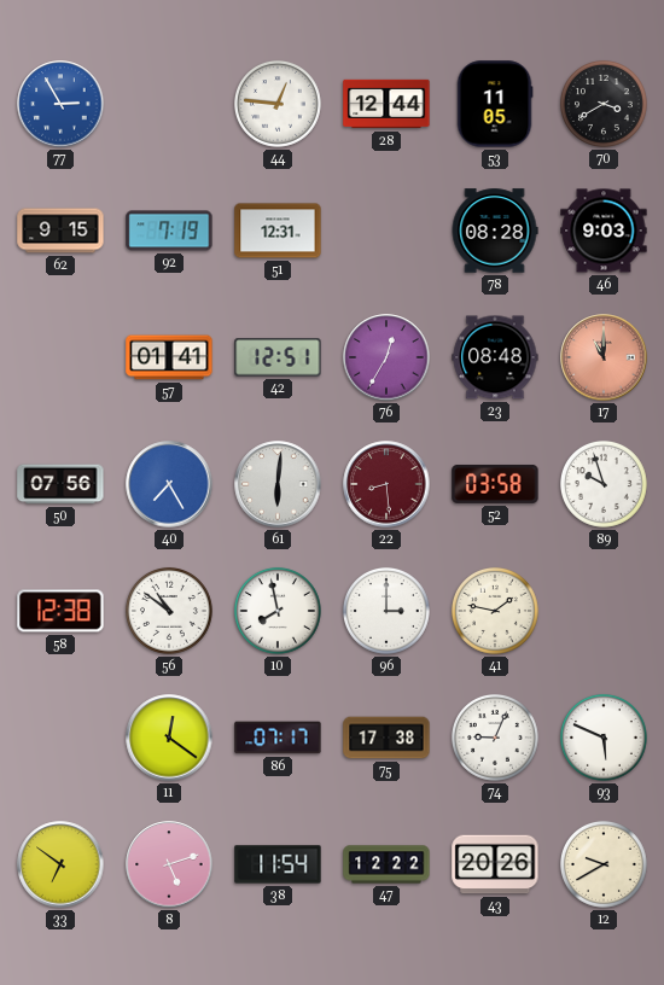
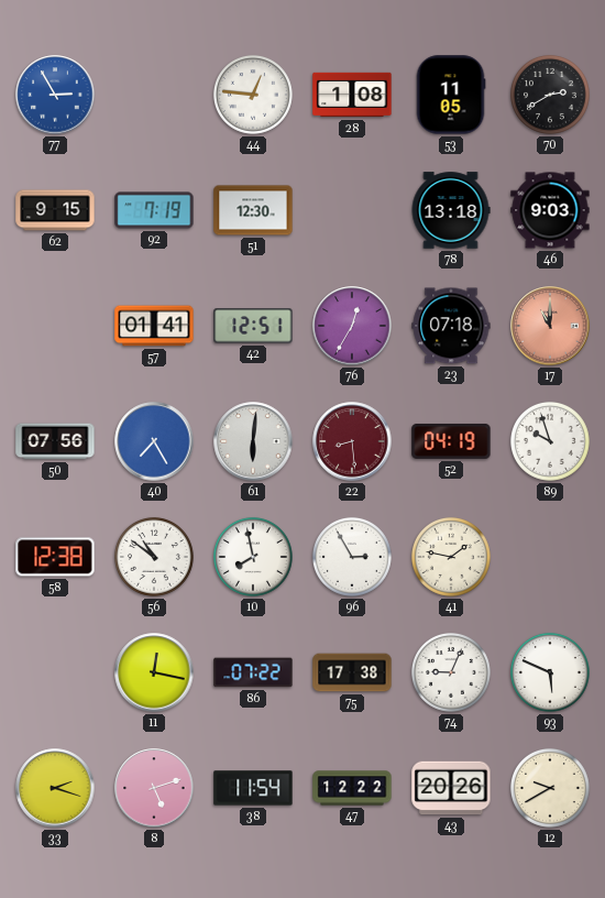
28: 12:44 -> 1:08 (352, 95)
70: 3:40 -> 2:40 (550, 95)
51: 12:31 -> 12:30 (253, 210)
78: 08:28 -> 13:18 (451, 210)
23: 08:48 -> 07:18 (451, 326)
52: 03:58 -> 04:19 (451, 441)
96: 3:00 -> 2:55 (352, 557)
11: 12:21 -> 12:17 (154, 672)
86: 07:17 -> 07:22 (253, 672)
33: 6:51 -> 2:18 (55, 788)
